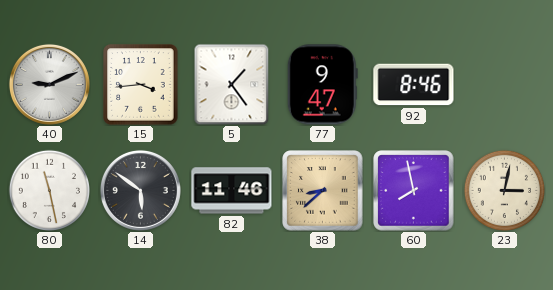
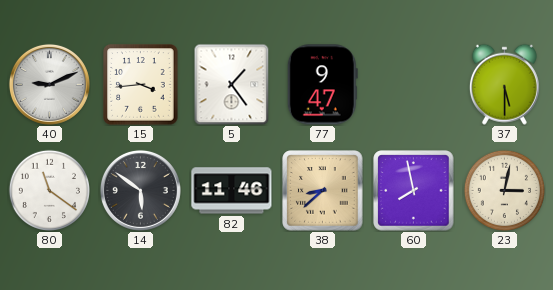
92: 8:46 -> none (414, 85)
37: none -> 5:30 (504, 84)
80: 11:28 -> 11:21 (49, 190)
